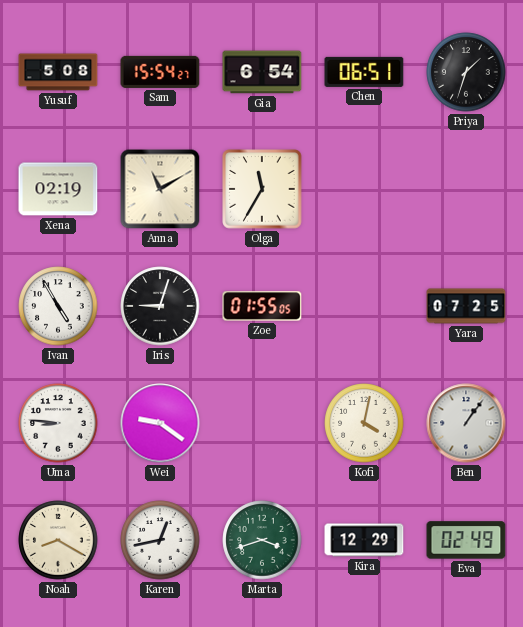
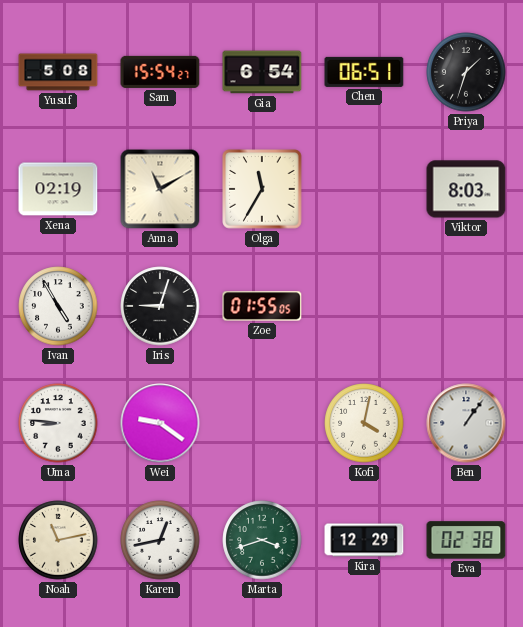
Viktor: none -> 8:03 (466, 189)
Yara: 07:25 -> none (466, 306)
Noah: 8:20 -> 11:13 (58, 540)
Eva: 02:49 -> 02:38 (466, 540)
